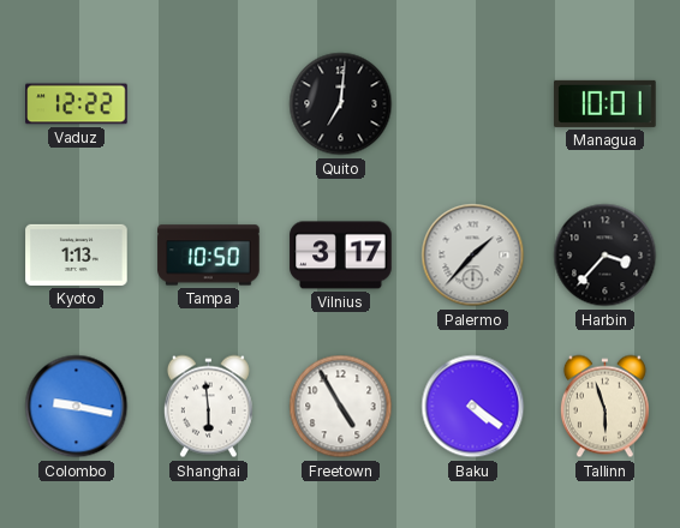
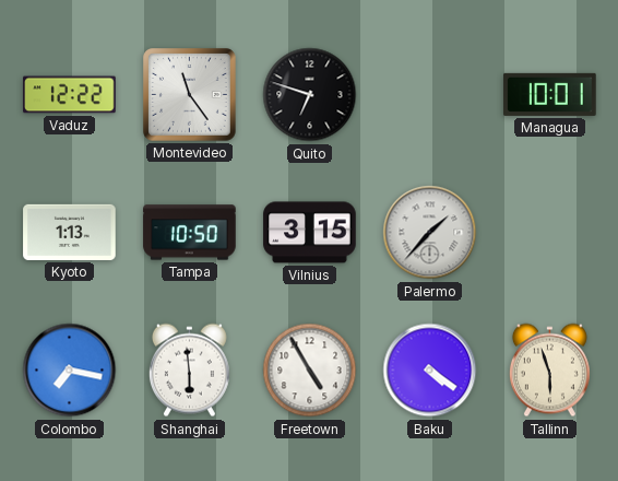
Montevideo: none -> 11:24 (190, 95)
Quito: 7:01 -> 6:48 (310, 95)
Vilnius: 3:17 -> 3:15 (310, 233)
Harbin: 3:37 -> none (606, 256)
Colombo: 9:17 -> 7:17 (70, 371)
